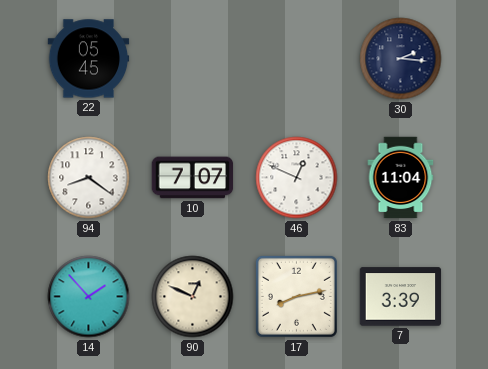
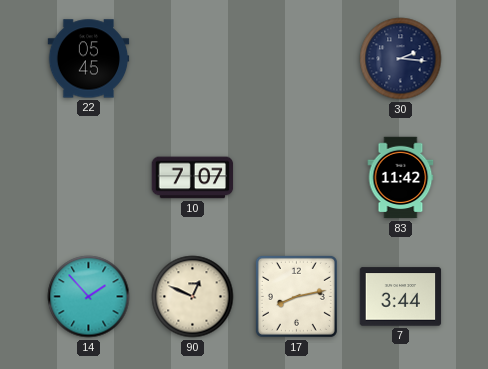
94: 8:21 -> none (89, 178)
46: 12:49 -> none (297, 178)
83: 11:04 -> 11:42 (401, 178)
7: 3:39 -> 3:44 (401, 297)
